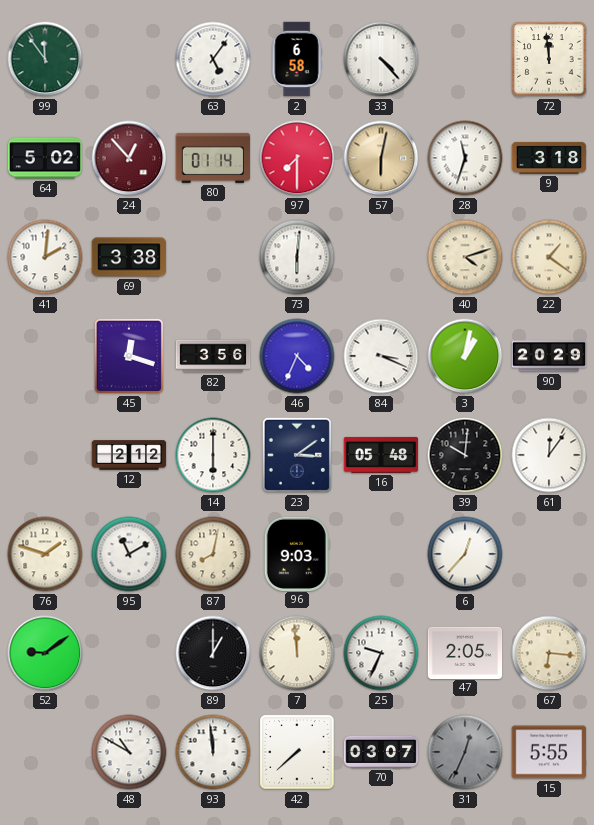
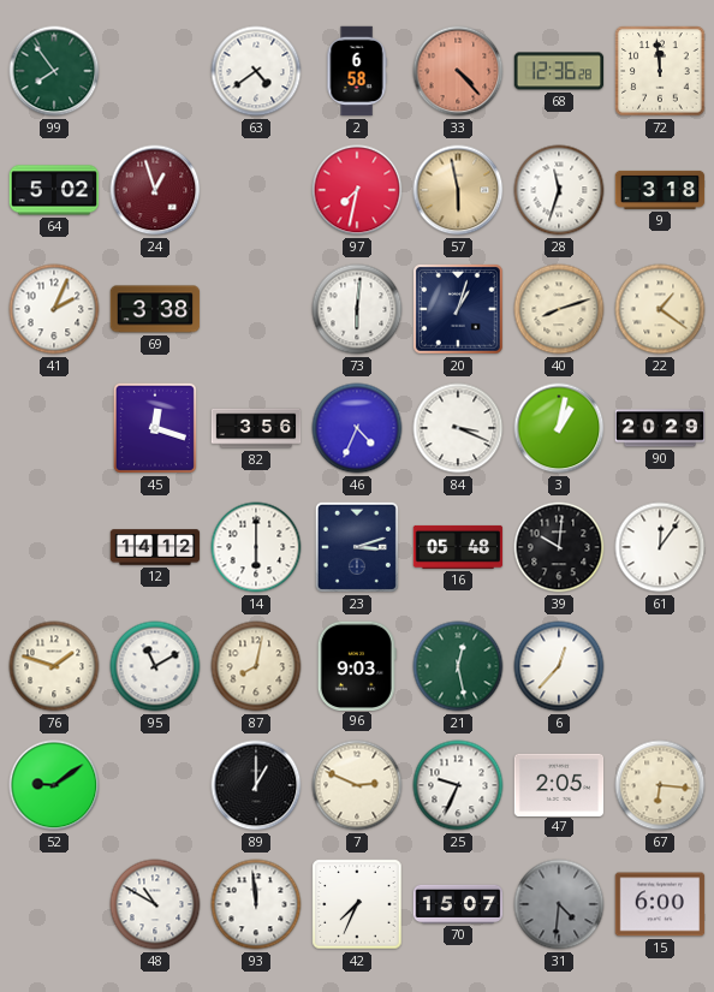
99: 11:54 -> 7:54 (54, 71)
63: 5:06 -> 4:39 (256, 71)
33 dial: white -> salmon (458, 71)
68: none -> 12:36 (559, 71)
24: 12:53 -> 12:57 (155, 190)
80: 01:14 -> none (213, 158)
97: 7:30 -> 7:32 (357, 190)
57: 6:02 -> 5:58 (458, 190)
41: 2:01 -> 2:04 (54, 309)
20: none -> 1:03 (458, 309)
40: 4:12 -> 8:12 (559, 309)
12: 2:12 -> 14:12 (155, 547)
23: 3:09 -> 3:12 (357, 547)
21: none -> 12:28 (458, 666)
7: 11:59 -> 2:49 (357, 785)
42: 7:38 -> 7:34 (357, 904)
70: 03:07 -> 15:07 (458, 904)
31: 12:34 -> 4:31 (559, 904)
15: 5:55 -> 6:00 (660, 904)
